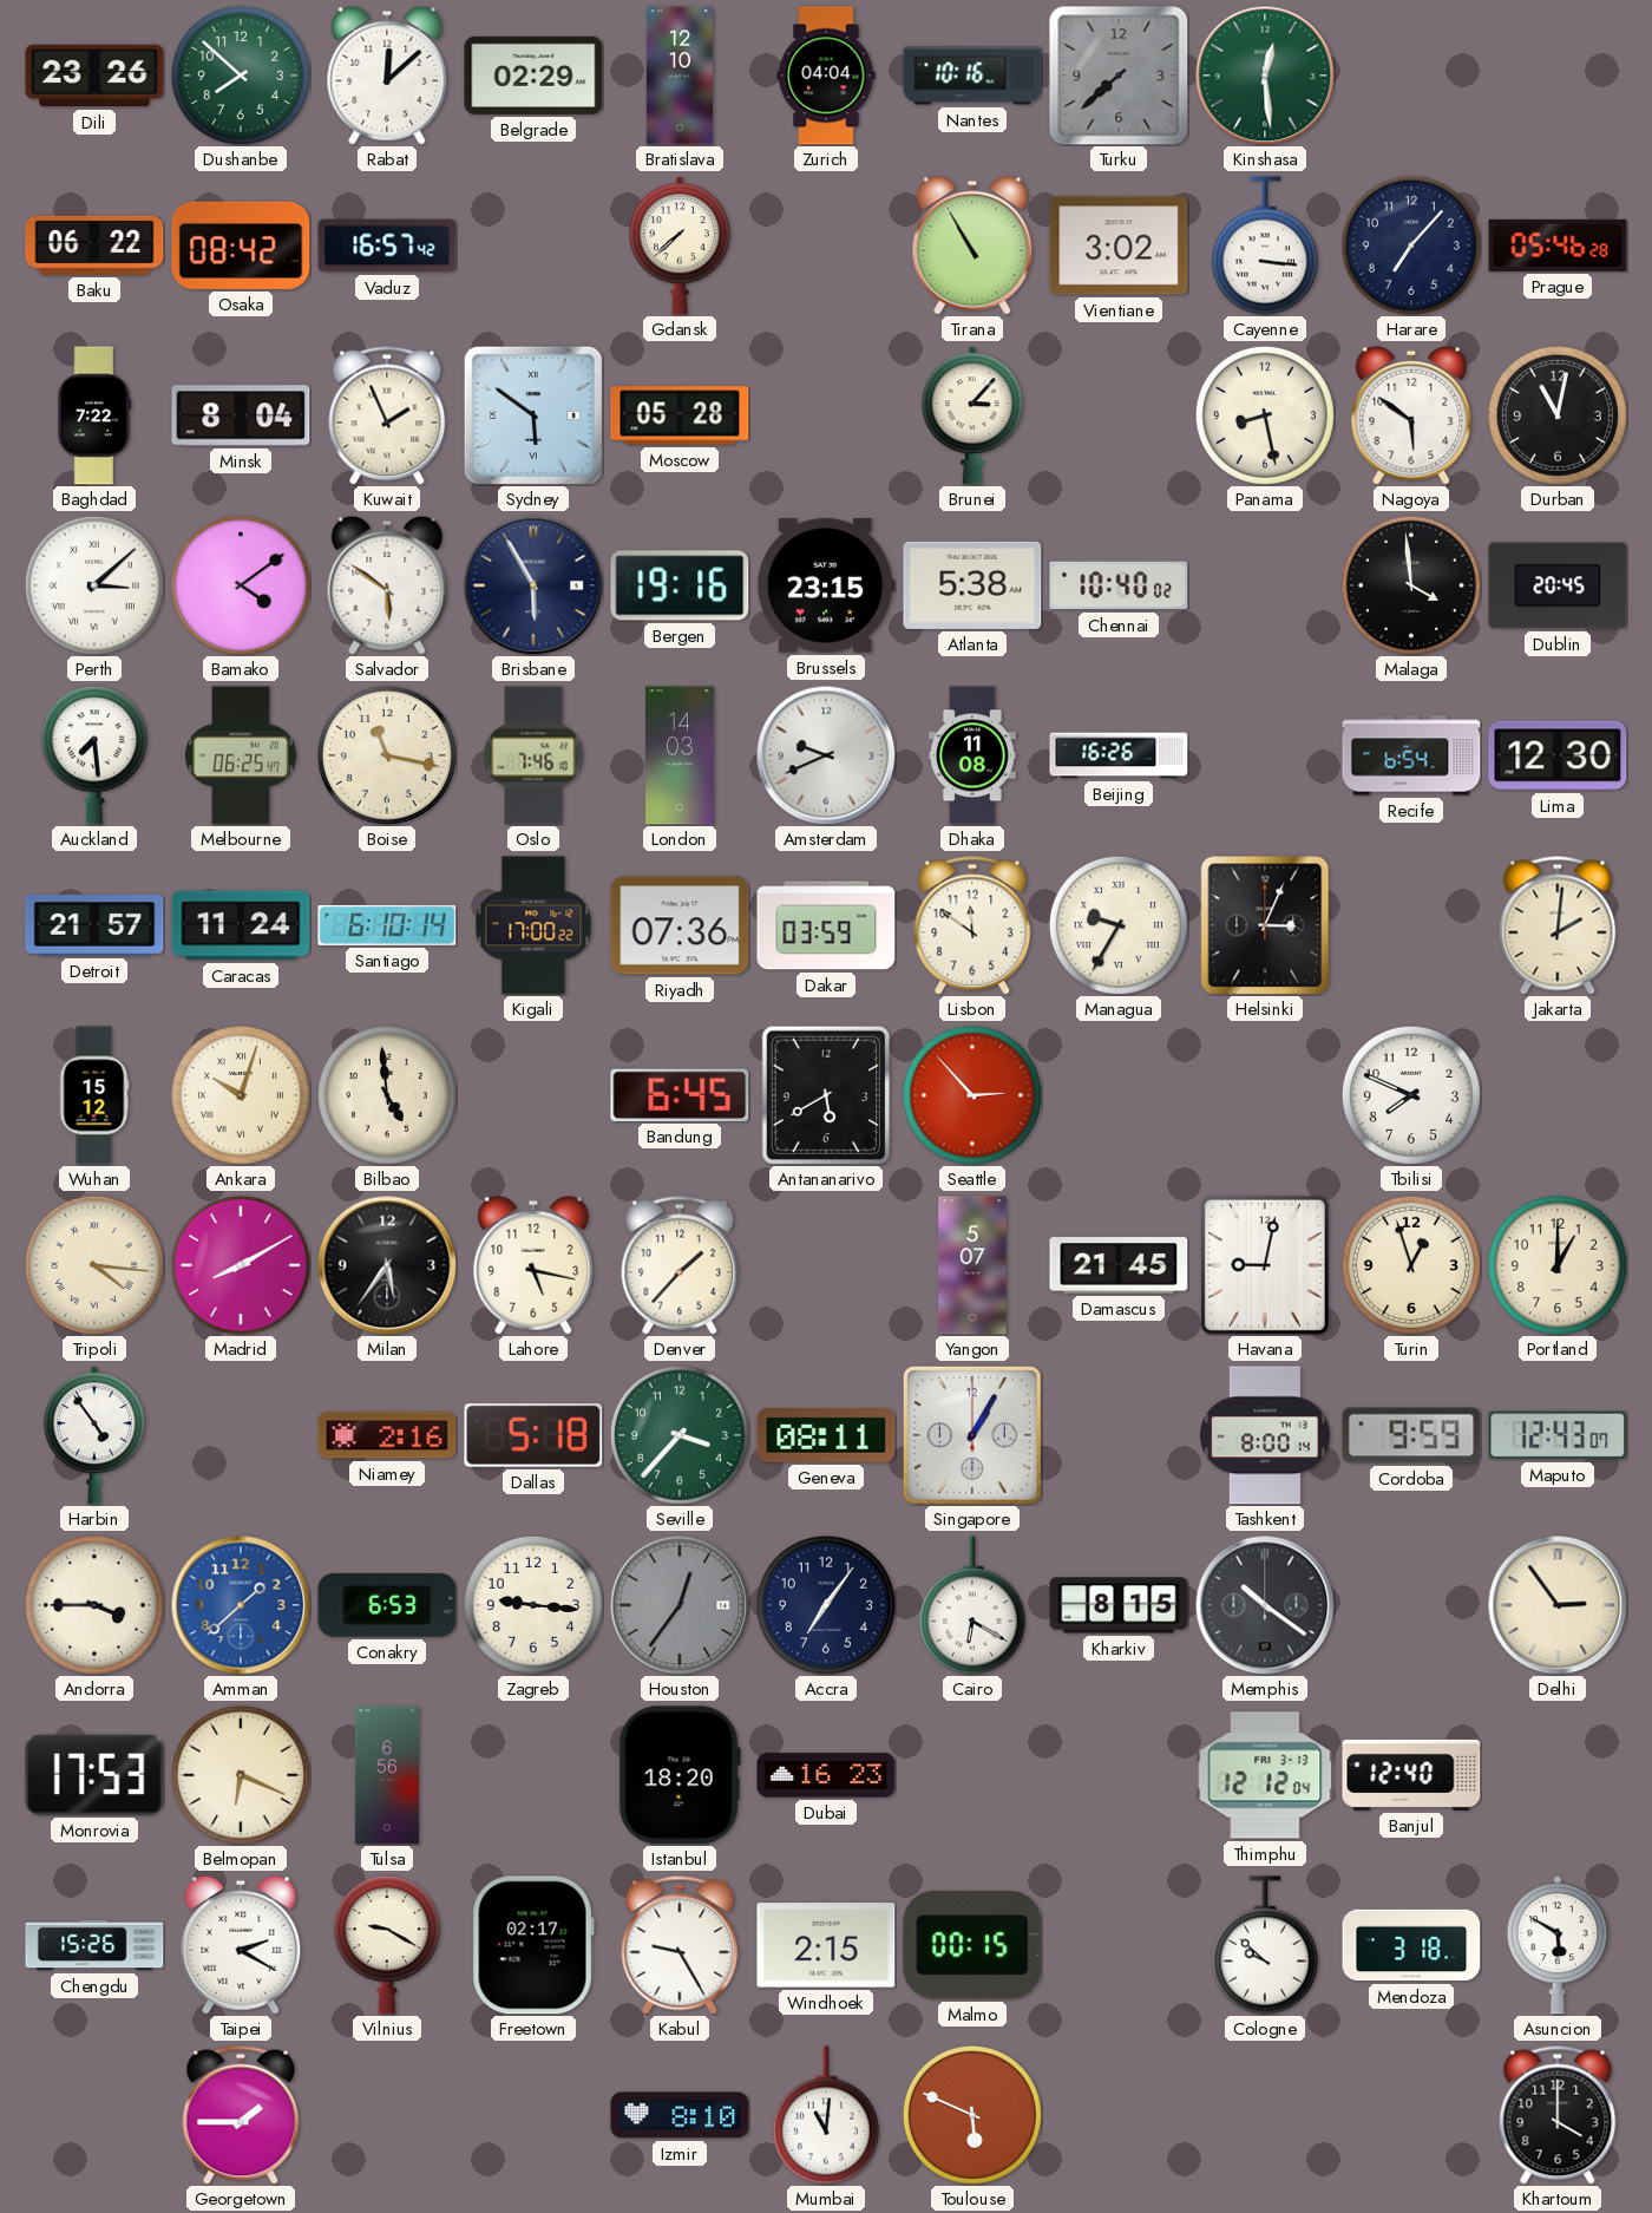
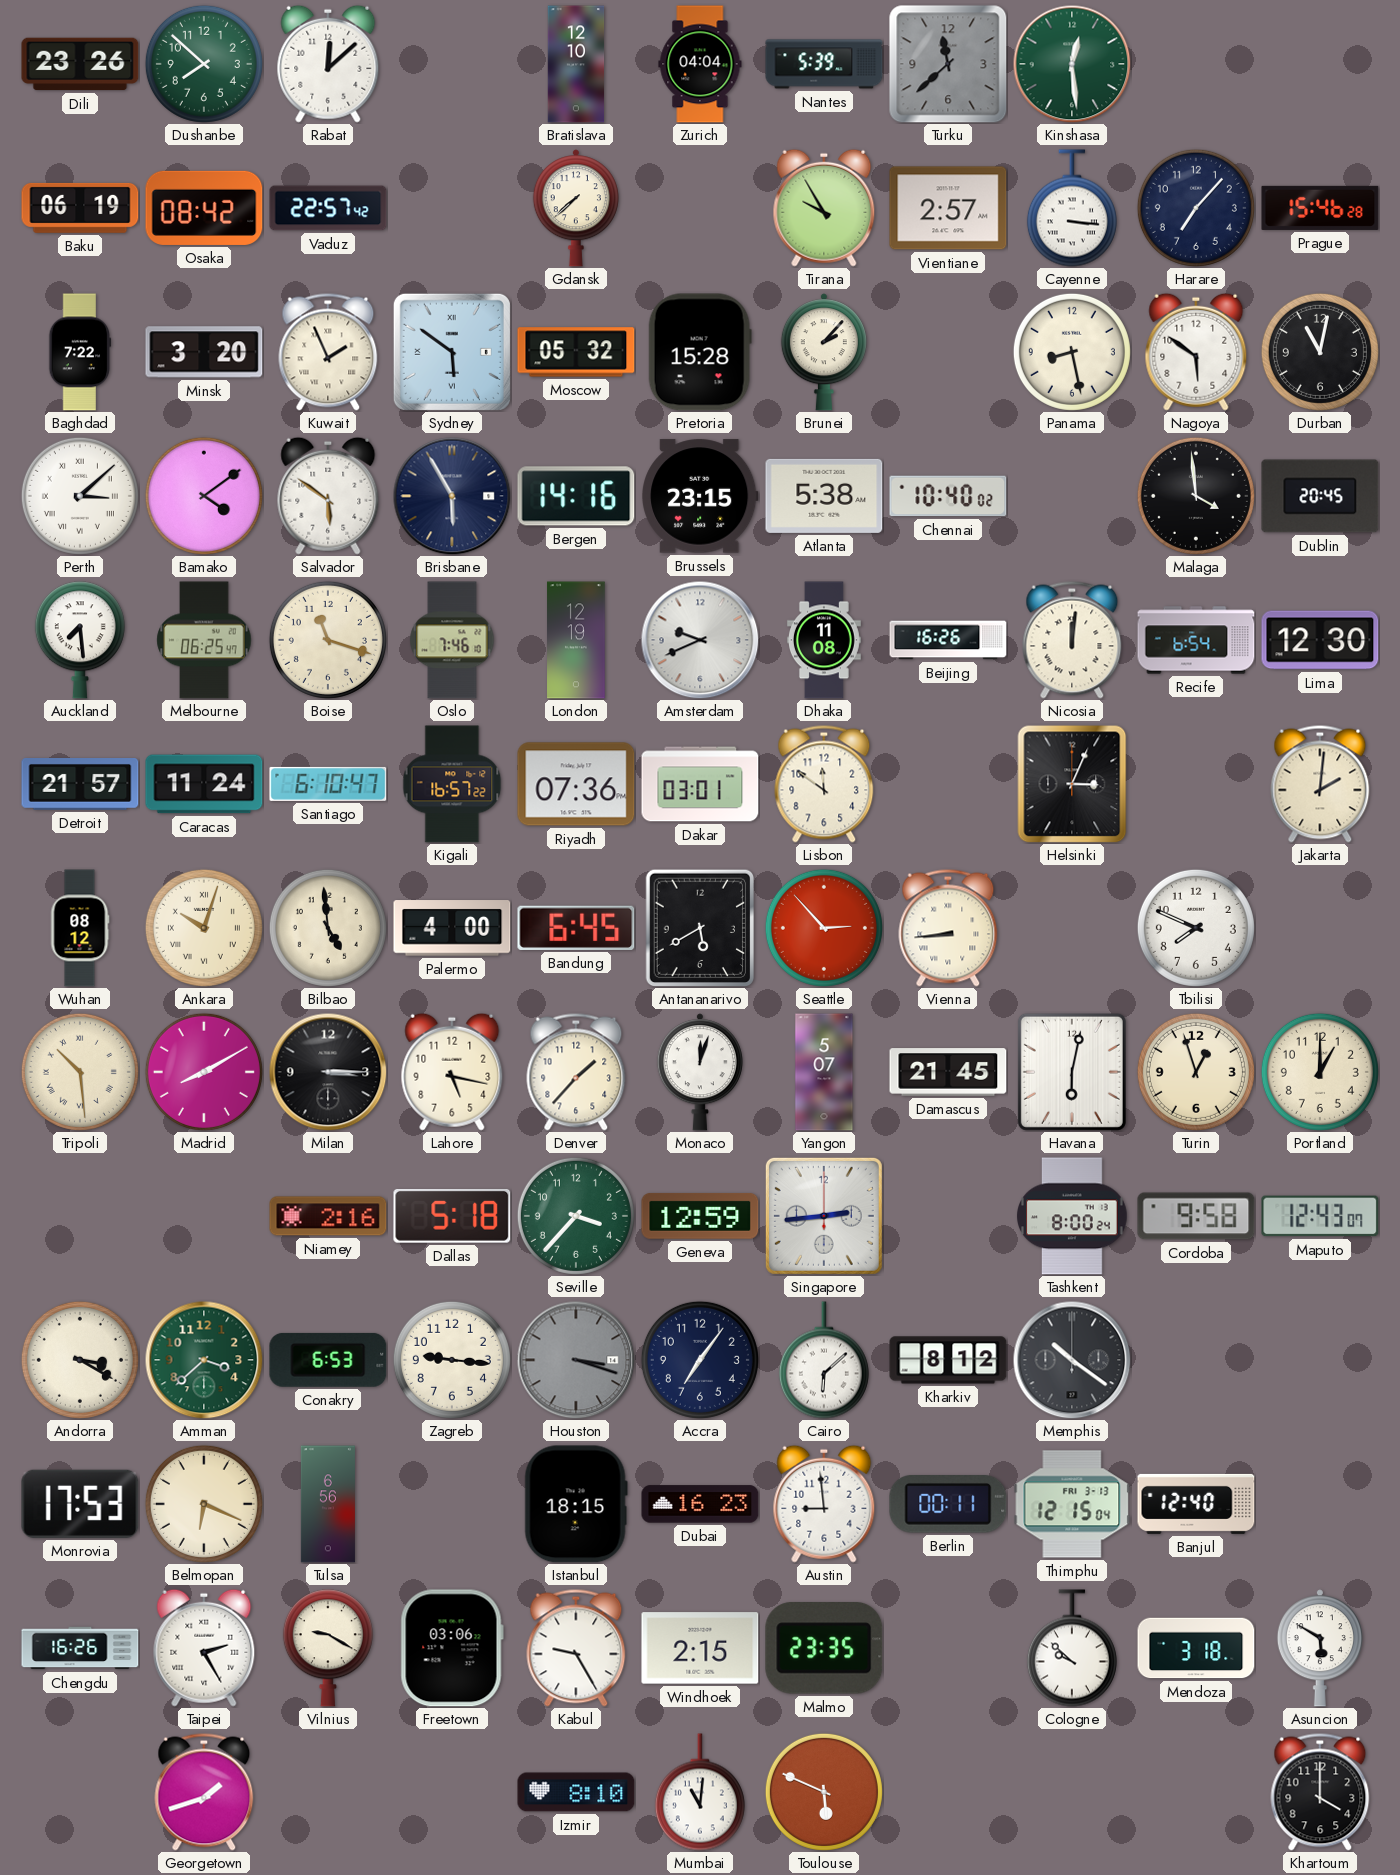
Belgrade: 02:29 -> none (533, 76)
Nantes: 10:16 -> 5:39 (824, 64)
Turku: 7:38 -> 11:38 (948, 64)
Baku: 06:22 -> 06:19 (80, 208)
Vaduz: 16:57 -> 22:57 (328, 208)
Tirana: 10:55 -> 9:55 (824, 208)
Vientiane: 3:02 -> 2:57 (948, 208)
Prague: 05:46 -> 15:46 (1320, 208)
Minsk: 8:04 -> 3:20 (204, 352)
Moscow: 05:28 -> 05:32 (576, 352)
Pretoria: none -> 15:28 (700, 352)
Brunei: 3:07 -> 2:07 (824, 352)
Bergen: 19:16 -> 14:16 (576, 496)
Boise: 11:17 -> 11:18 (328, 640)
London: 14:03 -> 12:19 (576, 640)
Nicosia: none -> 12:01 (1072, 640)
Santiago: 6:10:14 -> 6:10:47 (328, 784)
Kigali: 17:00 -> 16:57 (452, 784)
Dakar: 03:59 -> 03:01 (700, 784)
Managua: 9:35 -> none (1119, 925)
Wuhan: 15:12 -> 08:12 (80, 928)
Palermo: none -> 4:00 (452, 928)
Vienna: none -> 8:44 (948, 928)
Tripoli: 4:16 -> 10:29 (80, 1072)
Milan: 5:36 -> 3:15 (328, 1072)
Monaco: none -> 12:03 (700, 1072)
Havana: 9:02 -> 6:02 (1072, 1072)
Harbin: 4:54 -> none (94, 1435)
Geneva: 08:11 -> 12:59 (700, 1216)
Singapore: 1:05 -> 2:44 (824, 1216)
Tashkent: 8:00:14 -> 8:00:24 (1072, 1216)
Cordoba: 9:59 -> 9:58 (1196, 1216)
Andorra: 3:45 -> 3:20 (80, 1360)
Amman: 1:38 -> 3:38 (204, 1360)
Amman dial: blue -> green (204, 1360)
Houston: 12:36 -> 3:18 (576, 1360)
Cairo: 6:20 -> 6:08 (824, 1360)
Kharkiv: 8:15 -> 8:12 (948, 1360)
Delhi: 2:54 -> none (1558, 1605)
Istanbul: 18:20 -> 18:15 (576, 1504)
Austin: none -> 8:59 (824, 1504)
Berlin: none -> 00:11 (948, 1505)
Thimphu: 12:12 -> 12:15 (1072, 1504)
Chengdu: 15:26 -> 16:26 (80, 1648)
Taipei: 2:20 -> 2:25 (204, 1648)
Freetown: 02:17 -> 03:06 (452, 1648)
Malmo: 00:15 -> 23:35 (824, 1649)
Georgetown: 1:45 -> 1:42 (204, 1792)
